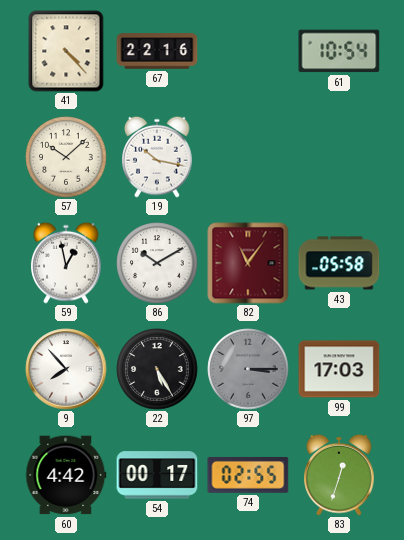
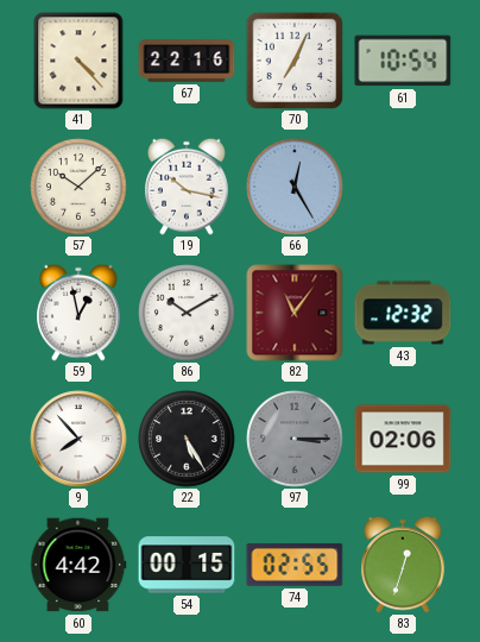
70: none -> 7:04 (295, 61)
66: none -> 12:25 (295, 187)
43: 05:58 -> 12:32 (403, 313)
99: 17:03 -> 02:06 (403, 439)
54: 00:17 -> 00:15 (187, 565)
